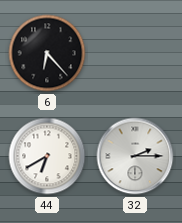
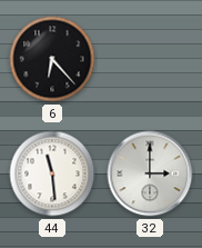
44: 6:40 -> 11:29 (52, 173)
32: 2:15 -> 3:00 (150, 173)
